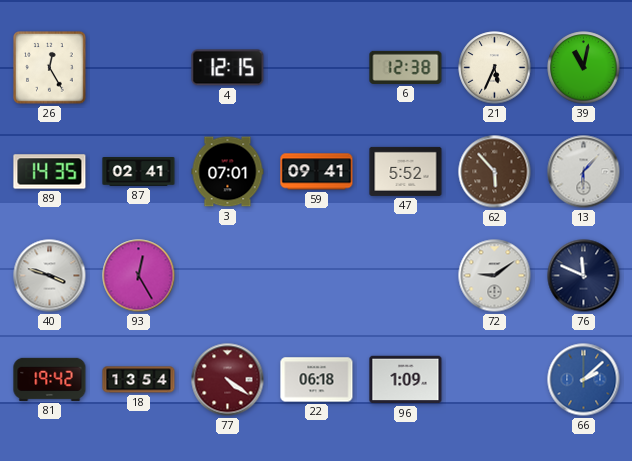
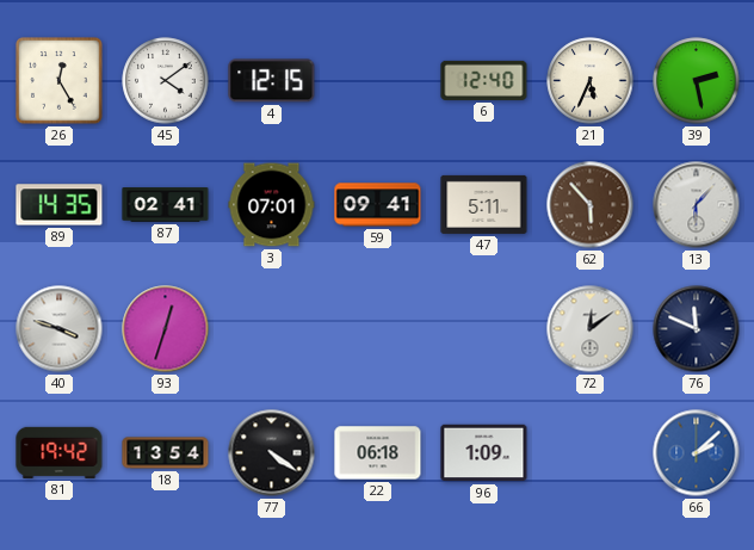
45: none -> 4:09 (166, 81)
6: 12:38 -> 12:40 (484, 80)
39: 11:02 -> 2:28 (697, 81)
47: 5:52 -> 5:11 (484, 204)
93: 12:25 -> 12:33 (166, 329)
72: 9:09 -> 12:09 (591, 329)
77 dial: burgundy -> black (272, 453)
